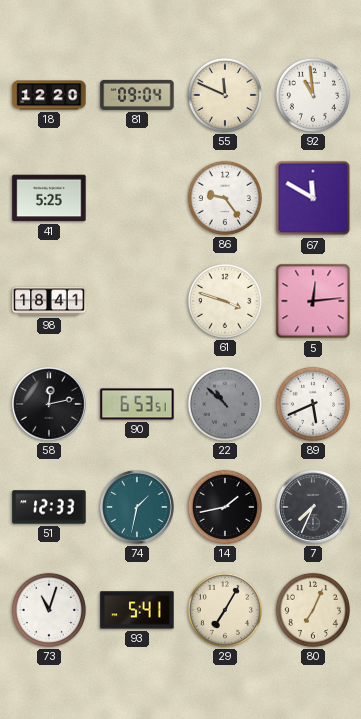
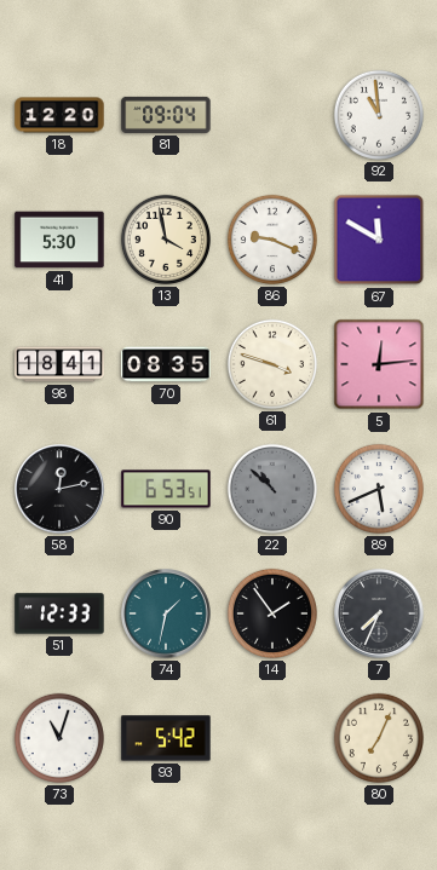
55: 11:49 -> none (225, 95)
41: 5:25 -> 5:30 (59, 240)
13: none -> 3:58 (166, 240)
86: 9:24 -> 9:19 (272, 240)
70: none -> 08:35 (166, 364)
14: 1:43 -> 1:54 (272, 613)
93: 5:41 -> 5:42 (166, 738)
29: 7:05 -> none (225, 610)
